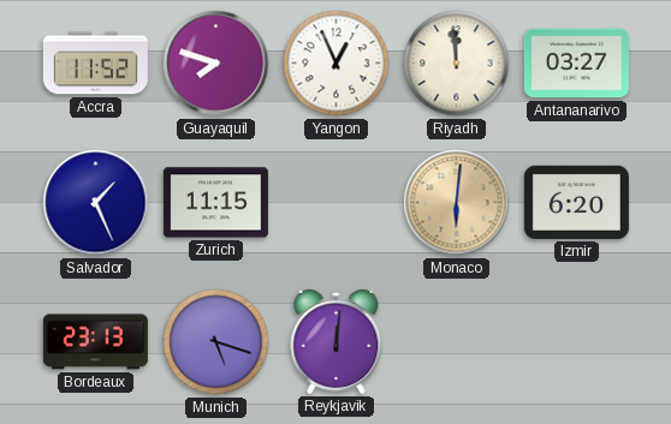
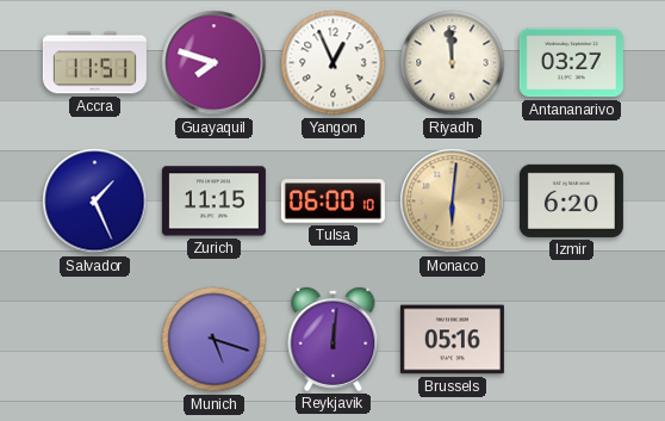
Accra: 11:52 -> 11:51 (94, 63)
Tulsa: none -> 06:00 (332, 202)
Bordeaux: 23:13 -> none (95, 342)
Brussels: none -> 05:16 (452, 340)
